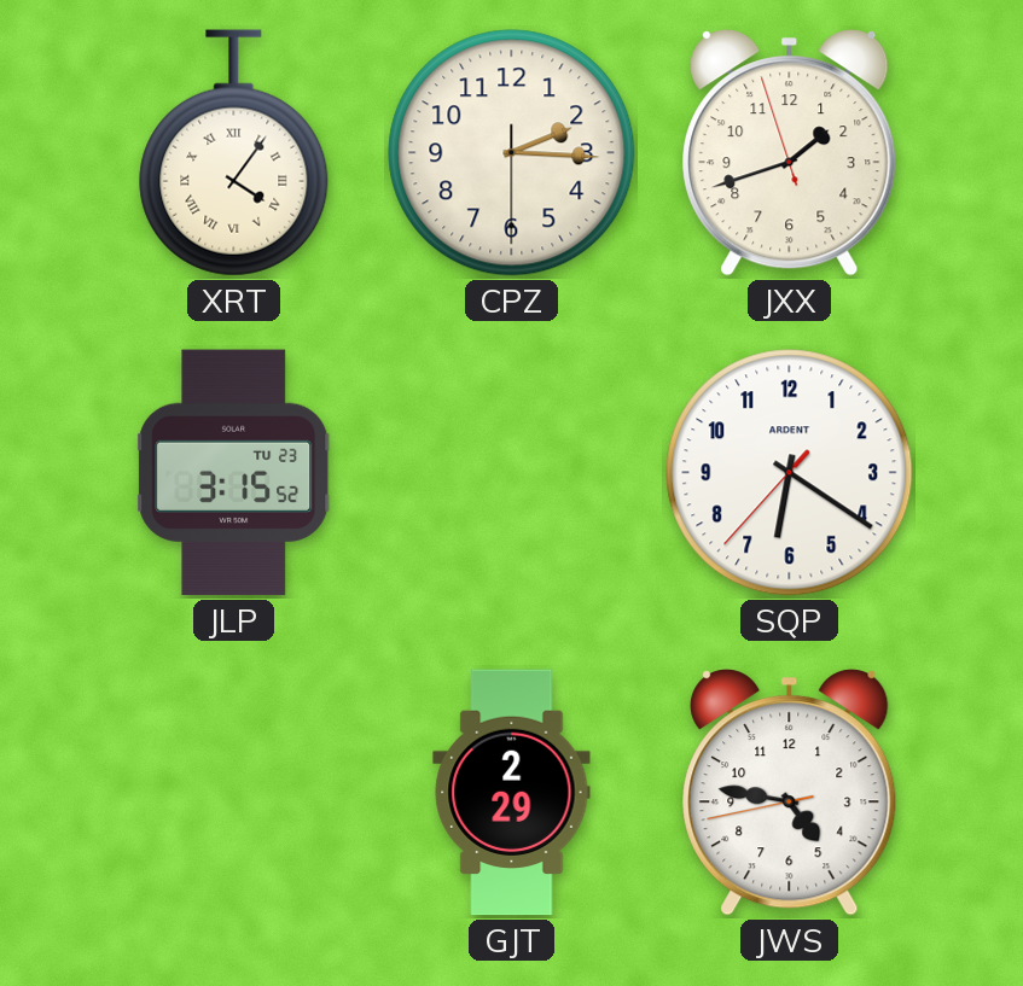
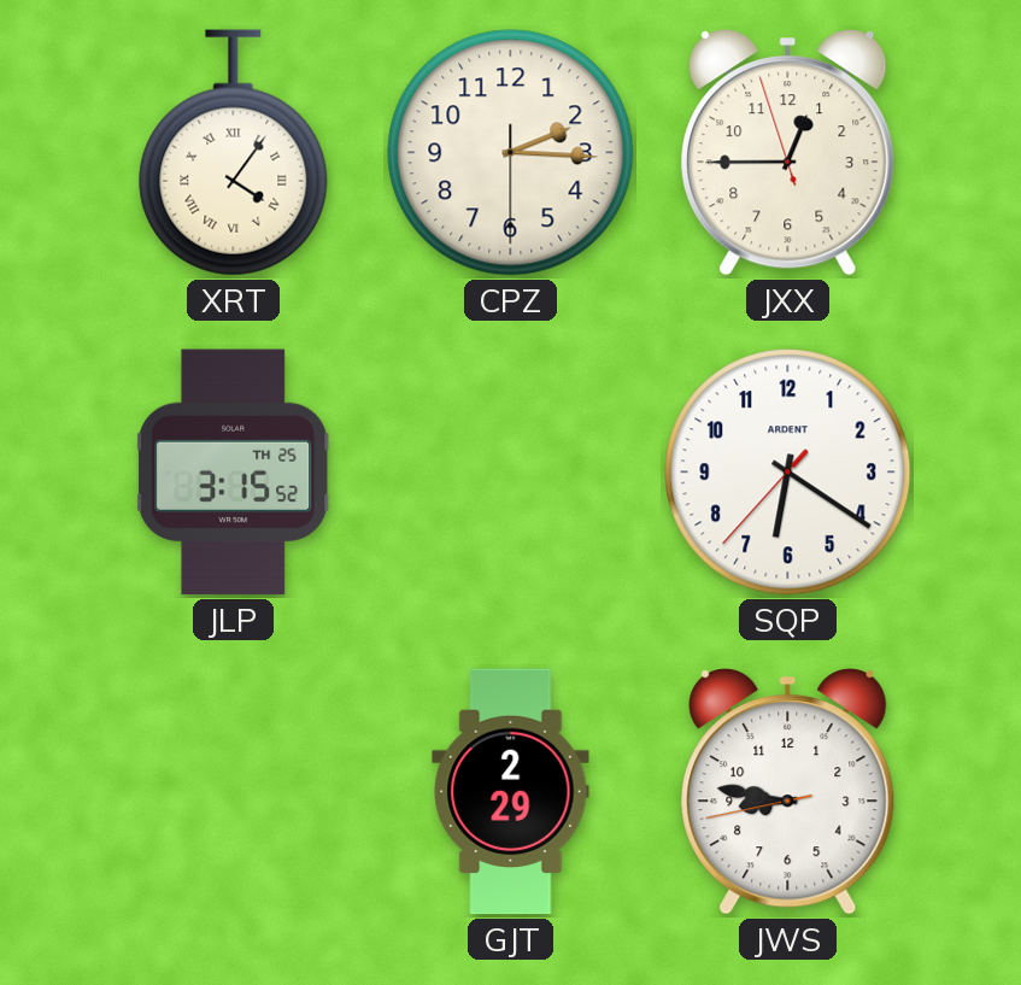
JXX: 1:41 -> 12:44 (788, 153)
JLP date: TU 23 -> TH 25 (234, 473)
JWS: 4:46 -> 8:46 (788, 792)
